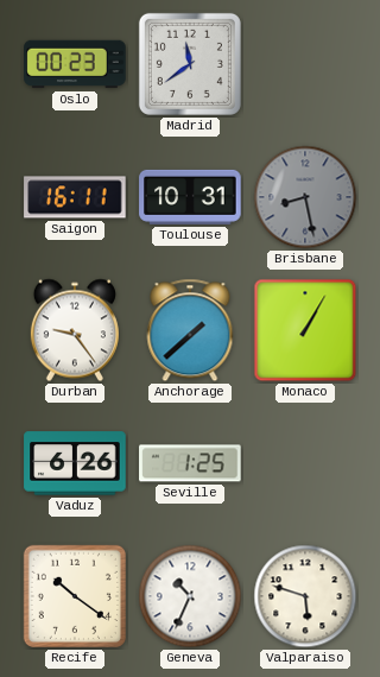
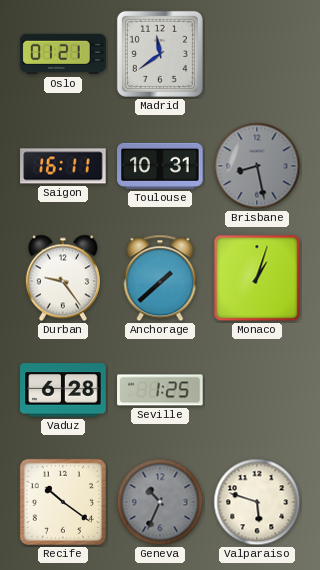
Oslo: 00:23 -> 01:21 (63, 54)
Monaco: 1:05 -> 1:03 (257, 278)
Vaduz: 6:26 -> 6:28 (63, 390)
Geneva dial: white -> grey (160, 502)
